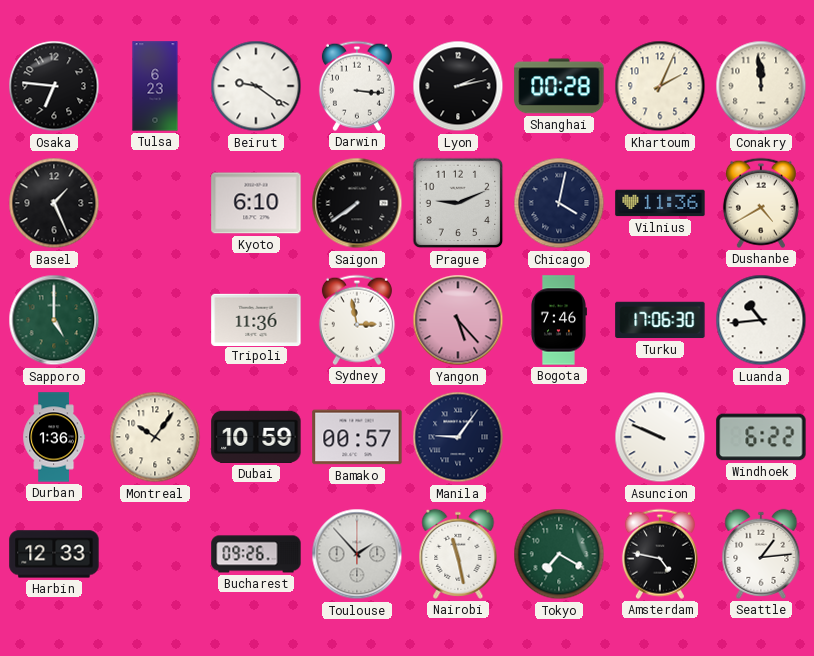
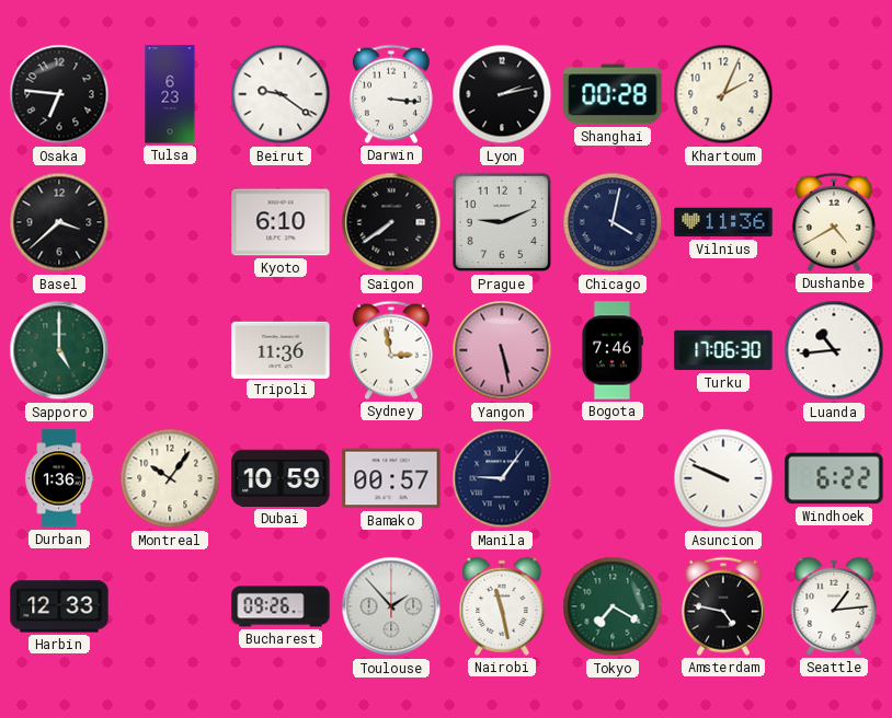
Conakry: 11:59 -> none (761, 86)
Basel: 1:26 -> 3:38 (59, 222)
Yangon: 5:23 -> 5:28 (502, 350)
